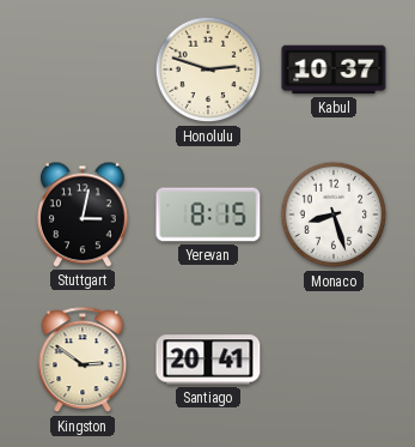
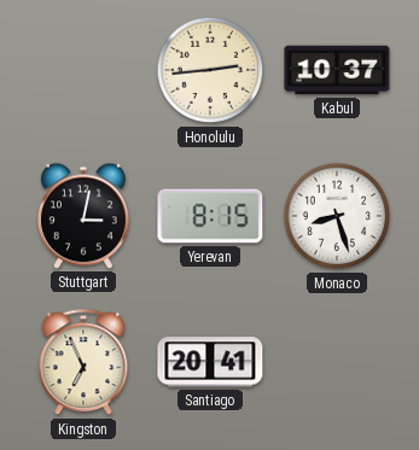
Honolulu: 2:48 -> 2:44 (210, 70)
Kingston: 2:51 -> 6:56 (83, 363)
